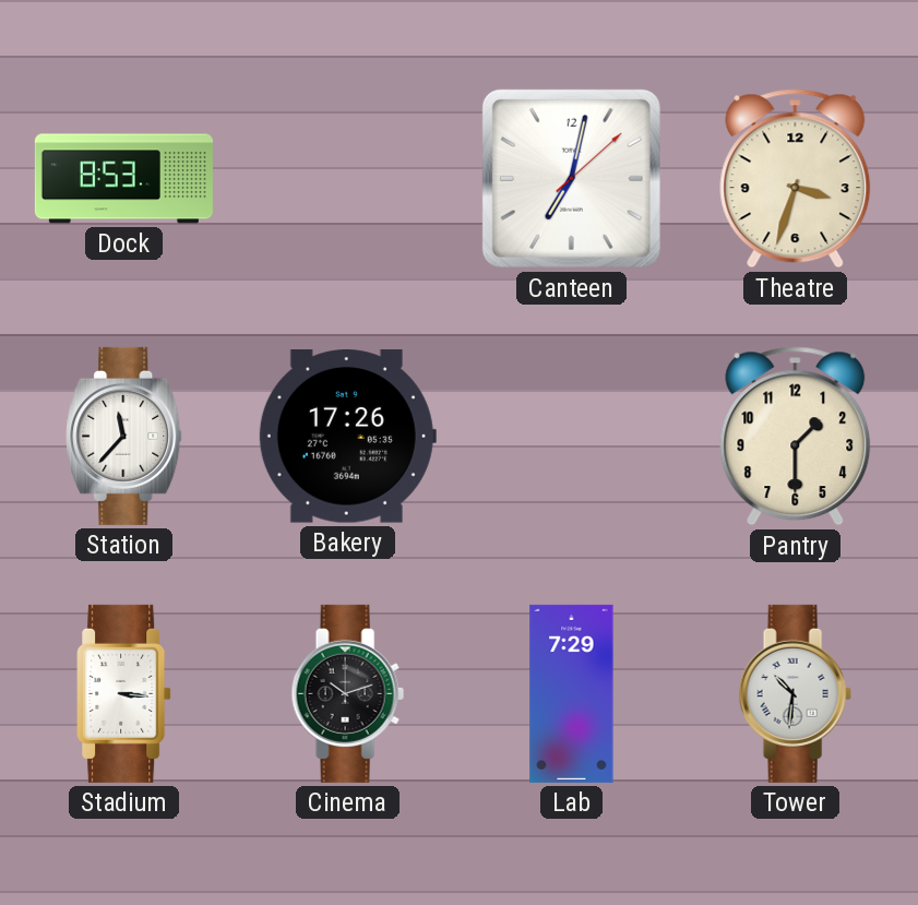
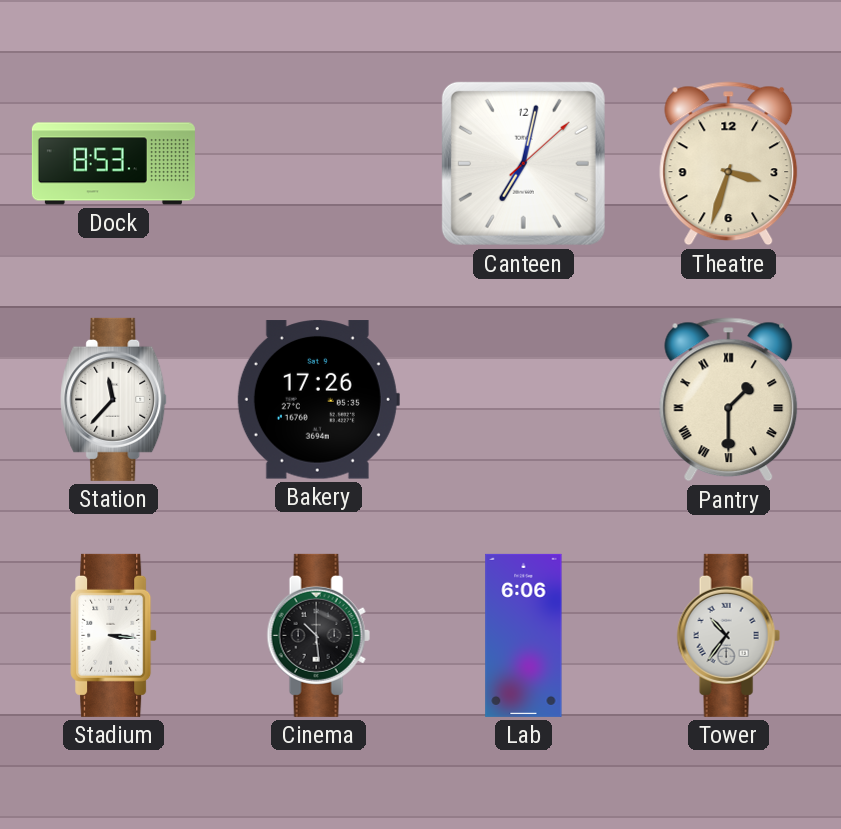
Pantry numerals: Arabic -> Roman (729, 400)
Cinema: 10:12 -> 10:29 (318, 635)
Lab: 7:29 -> 6:06 (524, 635)
Tower: 10:31 -> 10:36 (728, 635)
